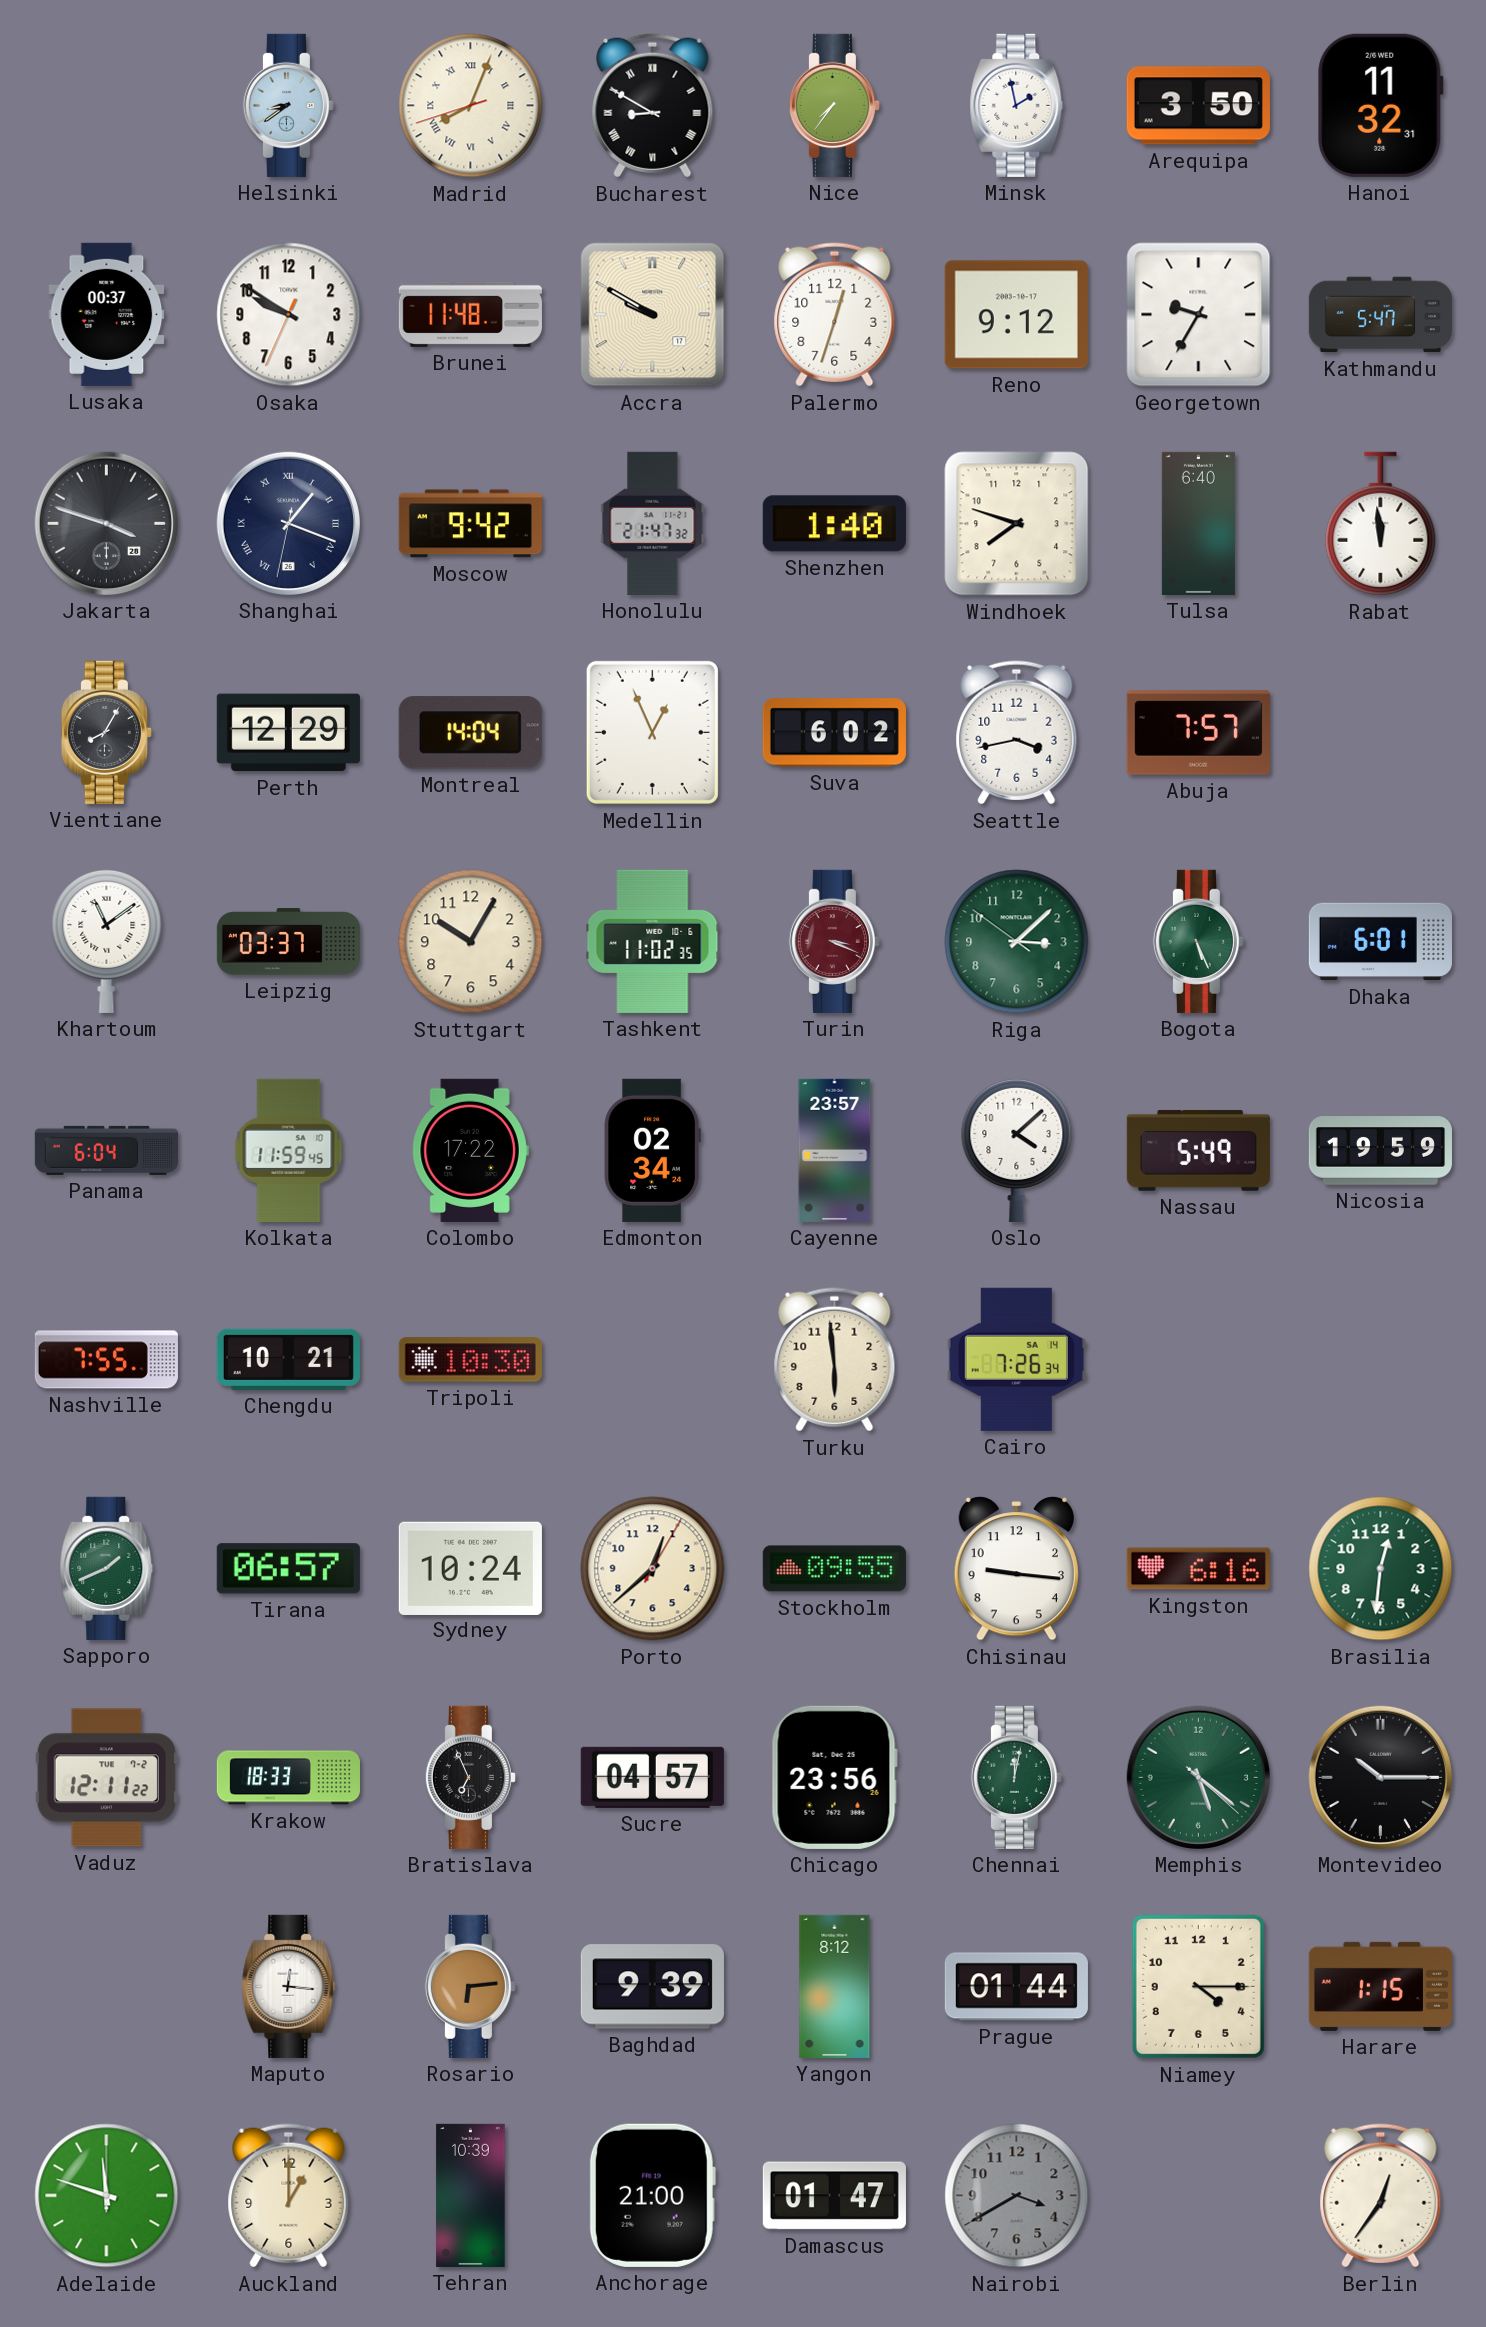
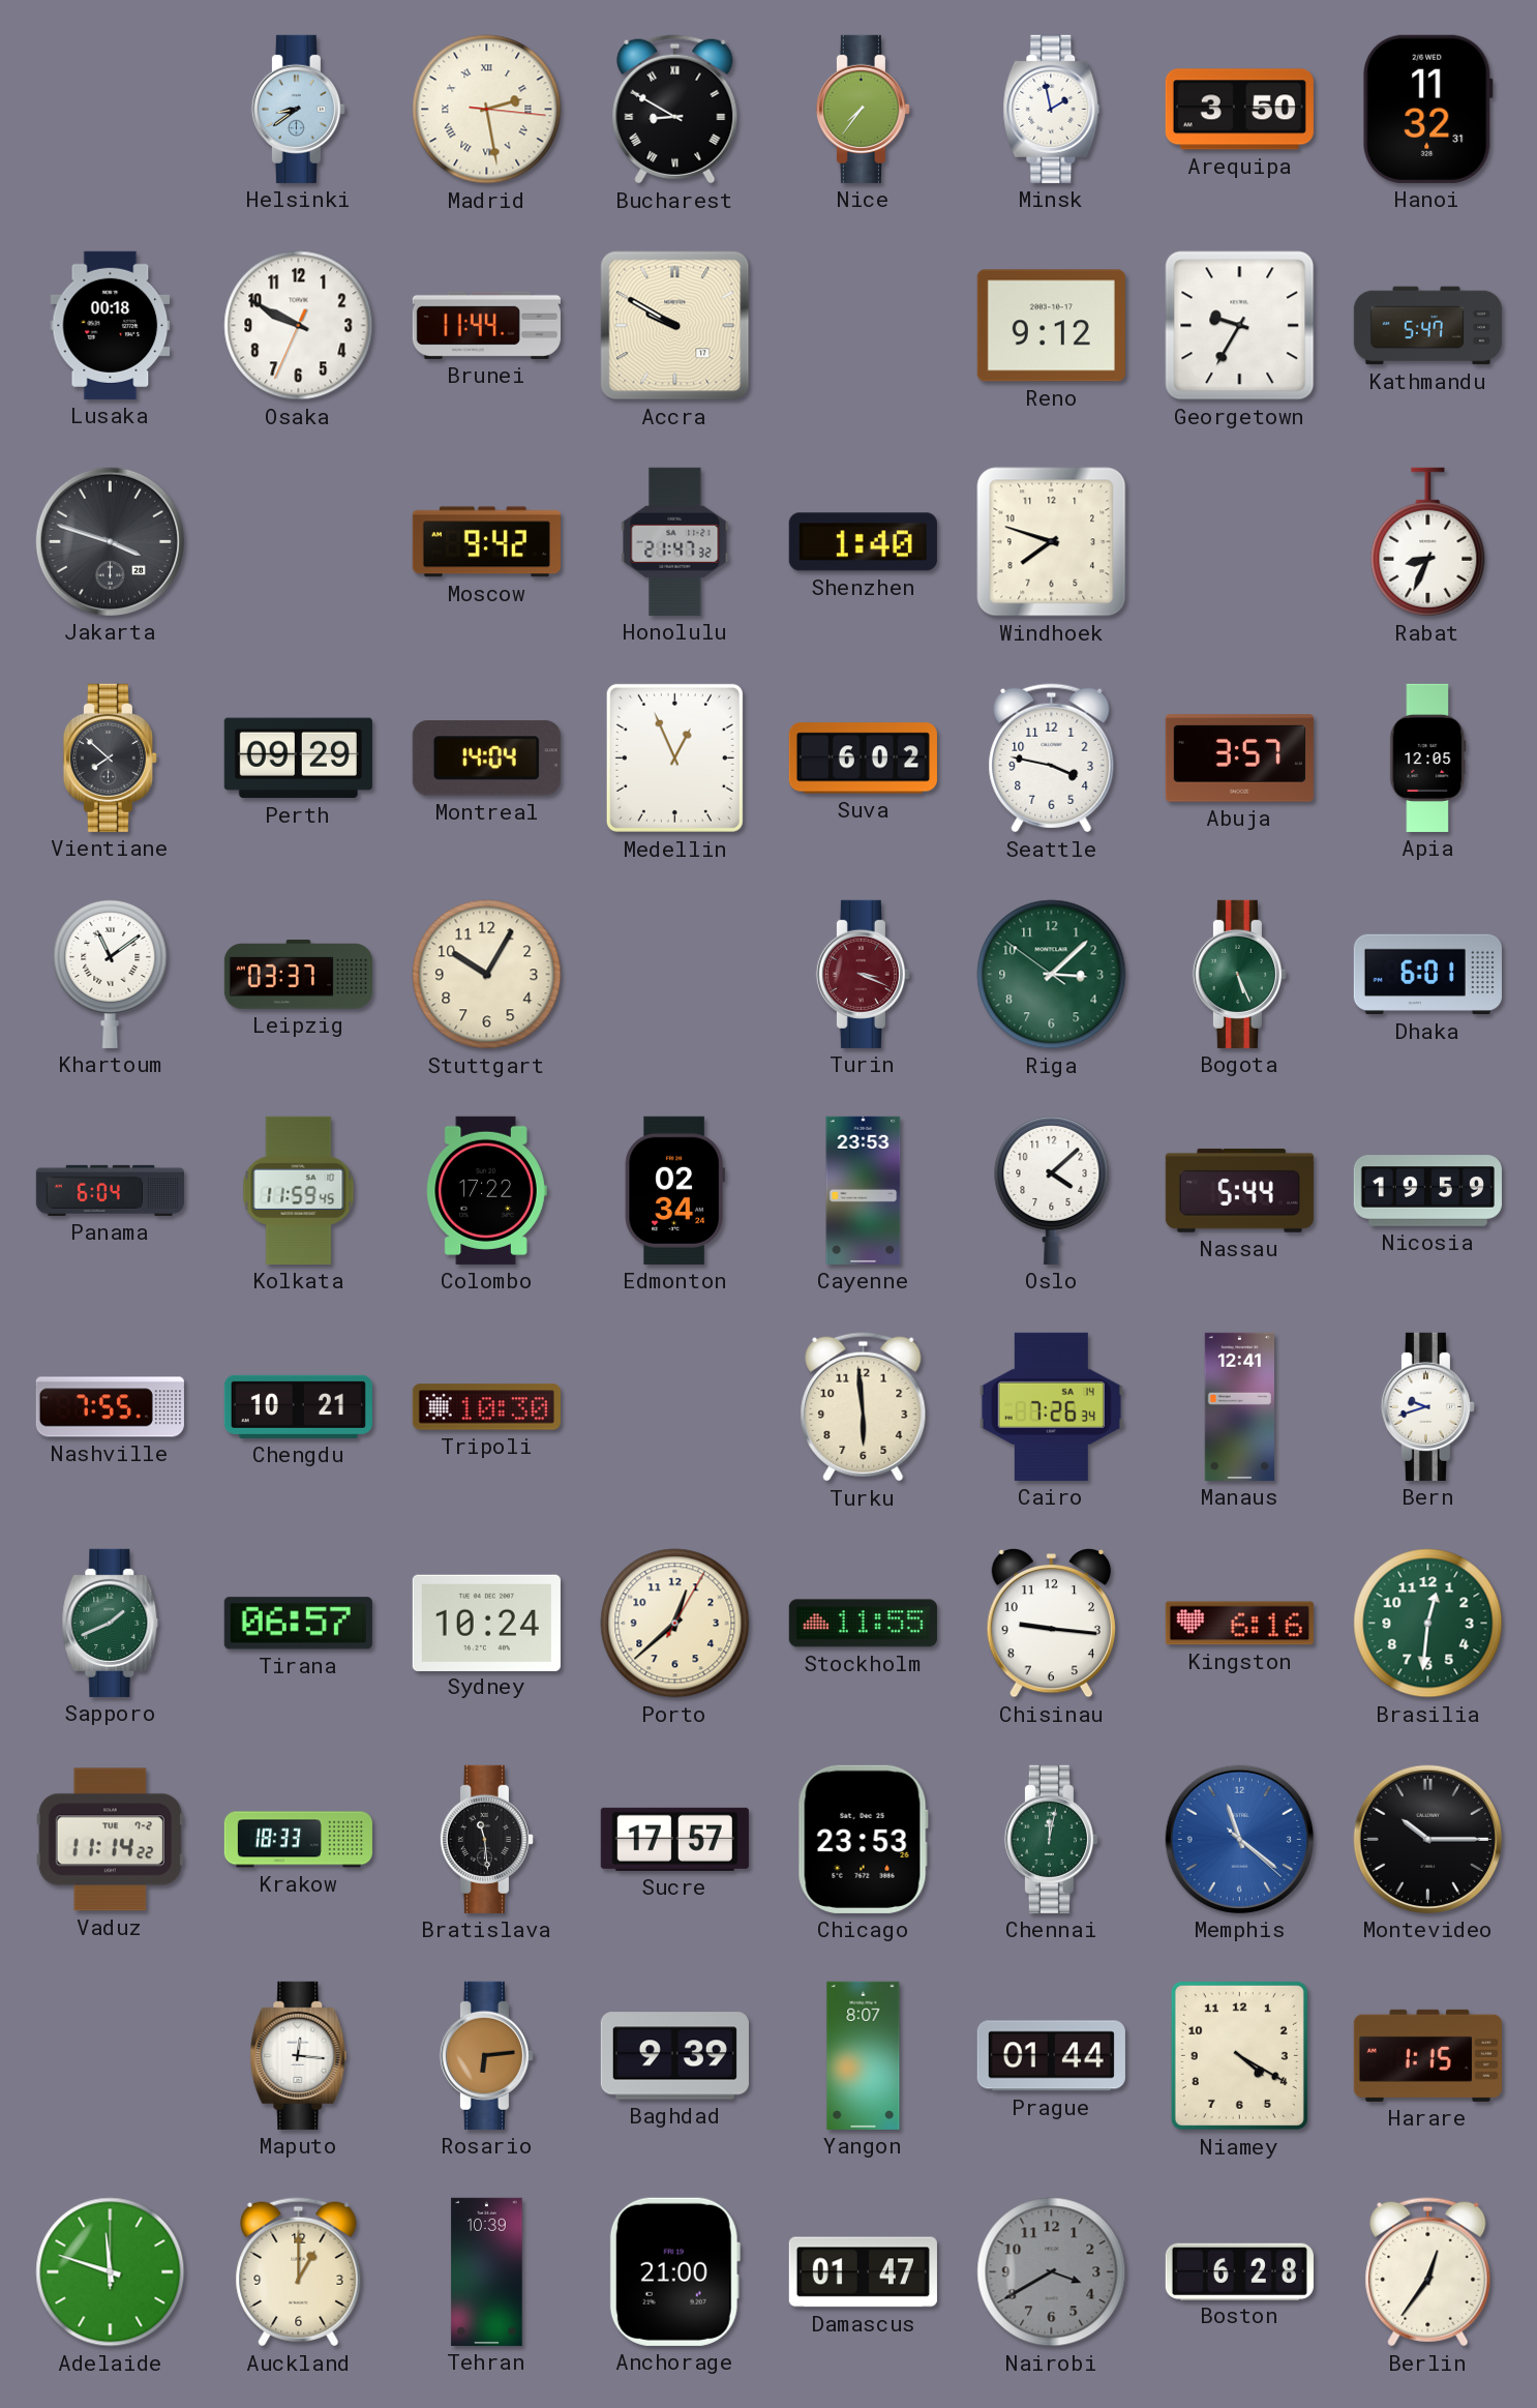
Madrid: 8:03 -> 2:28 (487, 110)
Lusaka: 00:37 -> 00:18 (111, 325)
Osaka: 9:50 -> 9:49 (299, 326)
Brunei: 11:48 -> 11:44 (486, 325)
Palermo: 12:33 -> none (835, 315)
Shanghai: 1:18 -> none (288, 523)
Tulsa: 6:40 -> none (1198, 523)
Rabat: 11:59 -> 8:34 (1428, 542)
Vientiane: 8:05 -> 7:52 (110, 757)
Perth: 12:29 -> 09:29 (298, 759)
Seattle: 3:43 -> 3:47 (1052, 759)
Abuja: 7:57 -> 3:57 (1239, 759)
Apia: none -> 12:05 (1428, 757)
Tashkent: 11:02 -> none (653, 941)
Cayenne: 23:57 -> 23:53 (864, 1190)
Nassau: 5:49 -> 5:44 (1239, 1190)
Manaus: none -> 12:41 (1239, 1406)
Bern: none -> 9:42 (1427, 1406)
Stockholm: 09:55 -> 11:55 (863, 1624)
Vaduz: 12:11 -> 11:14 (110, 1840)
Bratislava: 6:56 -> 11:29 (486, 1839)
Sucre: 04:57 -> 17:57 (674, 1839)
Chicago: 23:56 -> 23:53 (863, 1839)
Memphis: 5:21 -> 11:21 (1239, 1839)
Memphis dial: green -> blue (1239, 1839)
Yangon: 8:12 -> 8:07 (864, 2055)
Niamey: 4:15 -> 4:20 (1239, 2055)
Boston: none -> 6:28 (1239, 2271)
